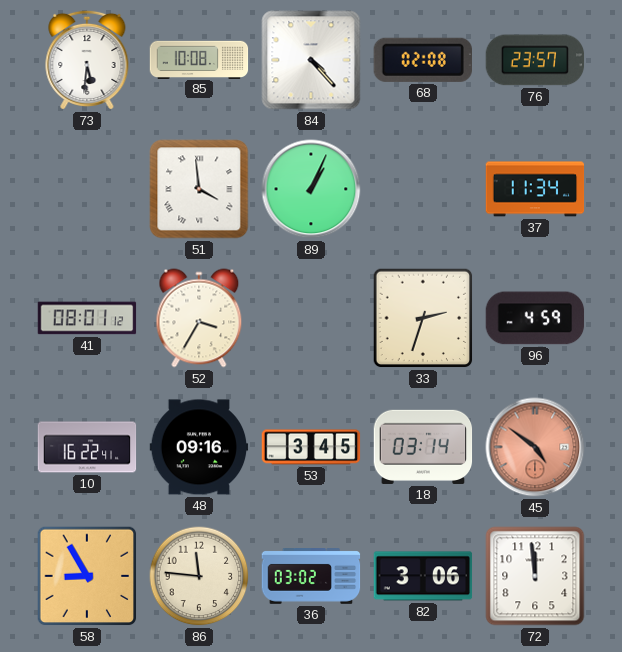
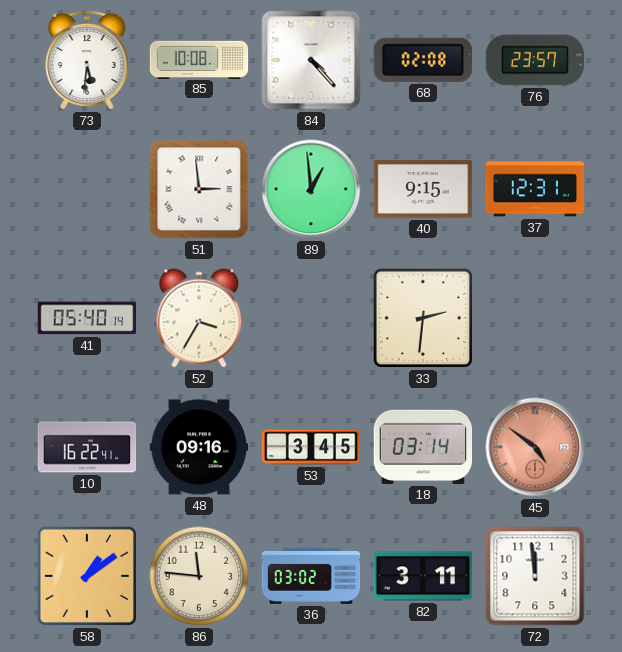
51: 3:59 -> 2:59 (199, 189)
89: 1:04 -> 12:59 (311, 189)
40: none -> 9:15 (423, 190)
37: 11:34 -> 12:31 (535, 189)
41: 08:01 -> 05:40 (87, 318)
33: 2:33 -> 2:31 (423, 318)
96: 4:59 -> none (535, 318)
58: 8:55 -> 1:09 (87, 576)
82: 3:06 -> 3:11 (423, 576)
